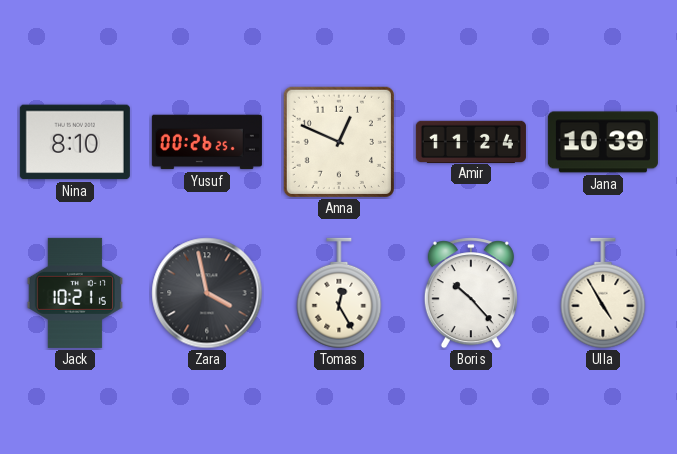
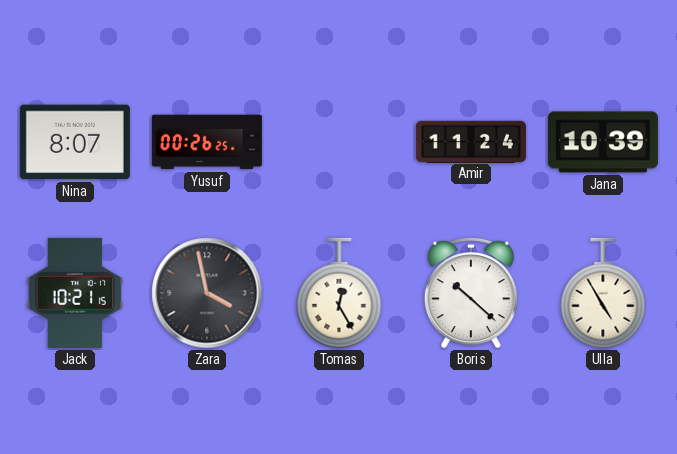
Nina: 8:10 -> 8:07 (75, 142)
Anna: 12:49 -> none (339, 142)
Boris: 10:23 -> 10:22 (471, 293)
